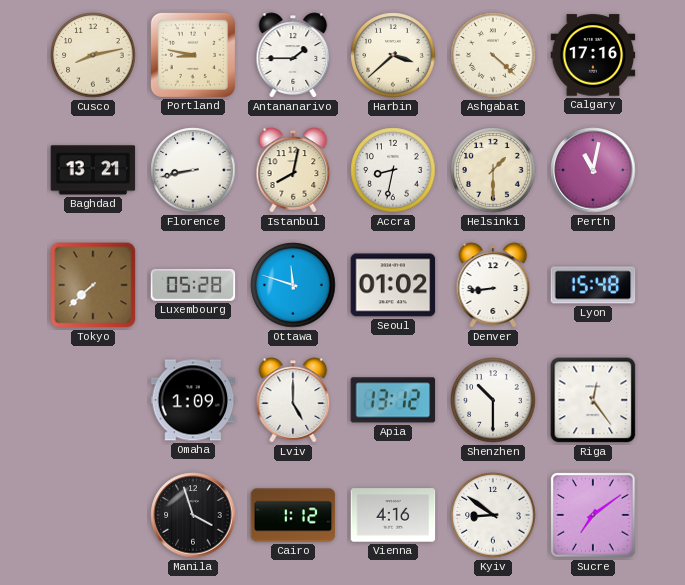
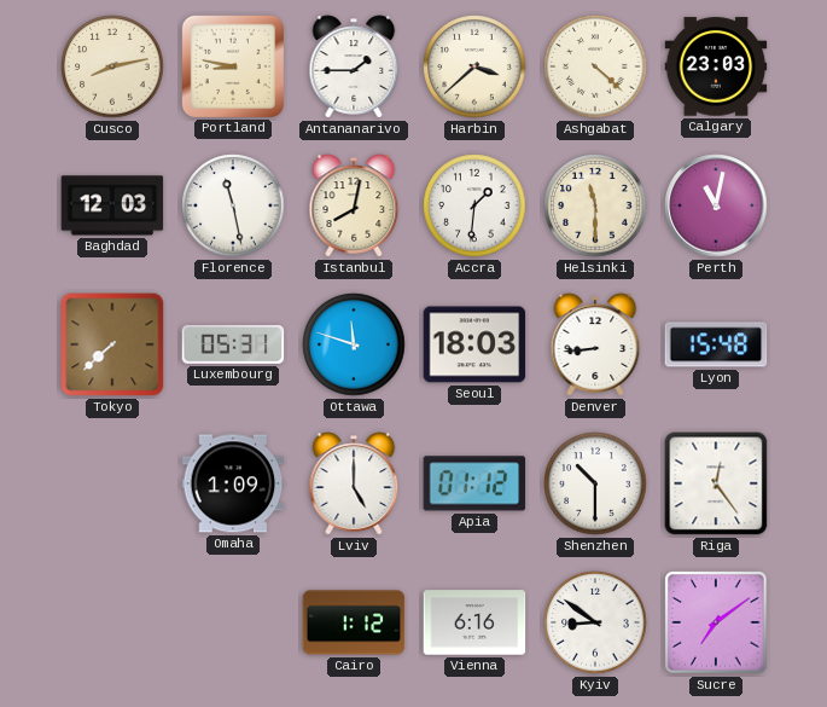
Calgary: 17:16 -> 23:03 (716, 66)
Baghdad: 13:21 -> 12:03 (112, 205)
Florence: 8:43 -> 11:28 (233, 205)
Accra: 8:32 -> 1:31 (474, 205)
Helsinki: 1:30 -> 11:30 (595, 205)
Luxembourg: 05:28 -> 05:31 (233, 344)
Seoul: 01:02 -> 18:03 (474, 344)
Apia: 13:12 -> 01:12 (474, 483)
Manila: 3:57 -> none (193, 515)
Vienna: 4:16 -> 6:16 (474, 622)
